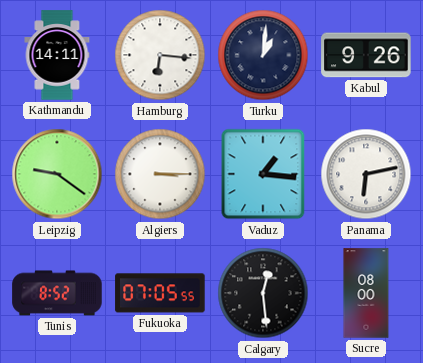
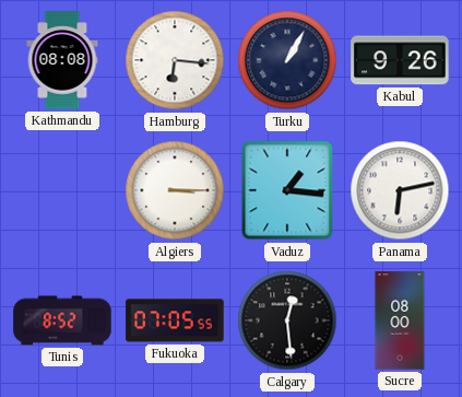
Kathmandu: 14:11 -> 08:08 (62, 60)
Turku: 1:01 -> 1:05 (287, 60)
Leipzig: 9:21 -> none (57, 174)
